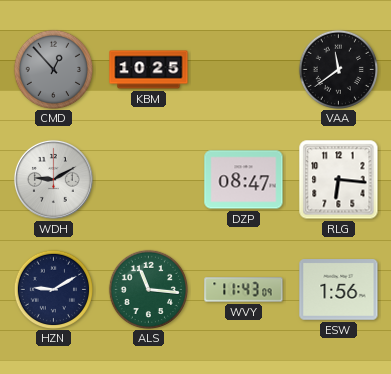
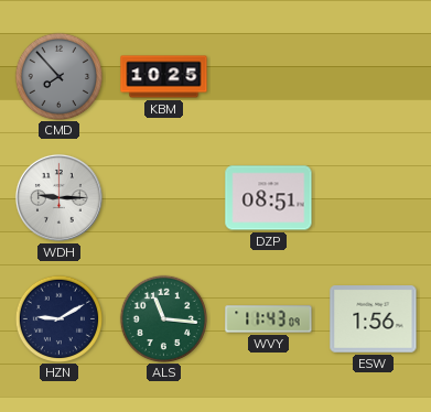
CMD: 12:53 -> 7:53 (58, 76)
VAA: 11:39 -> none (338, 69)
WDH: 9:10 -> 9:15 (58, 197)
DZP: 08:47 -> 08:51 (269, 198)
RLG: 6:16 -> none (339, 180)
